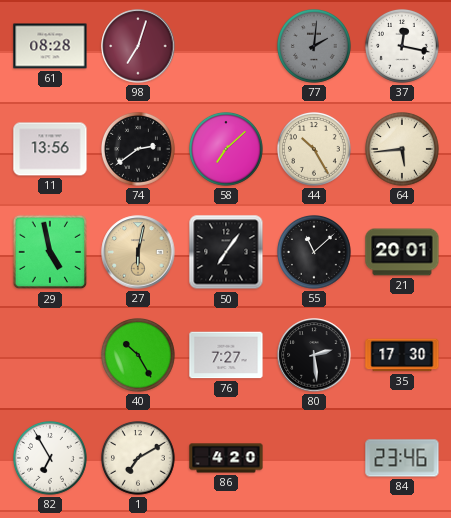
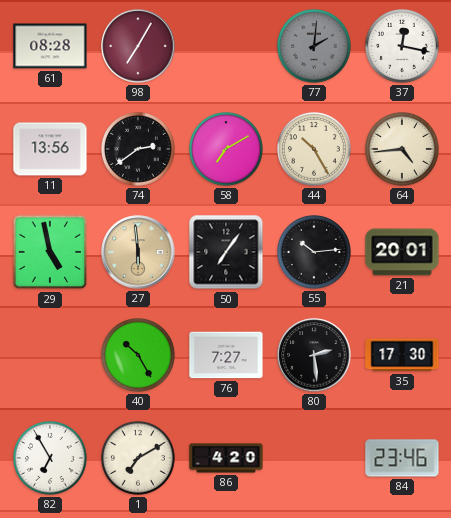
98: 7:03 -> 7:05 (138, 46)
58: 7:08 -> 7:10 (227, 150)
64: 5:44 -> 4:44 (403, 150)
27: 6:02 -> 5:59 (138, 252)
55: 11:08 -> 10:14 (315, 253)
